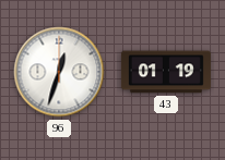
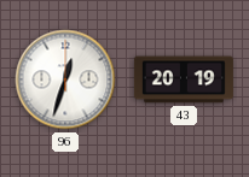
43: 01:19 -> 20:19 (184, 79)
